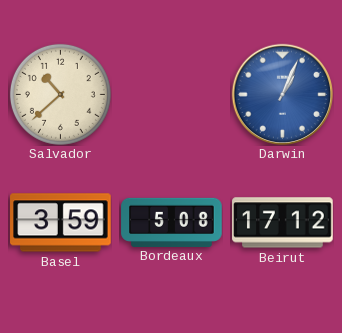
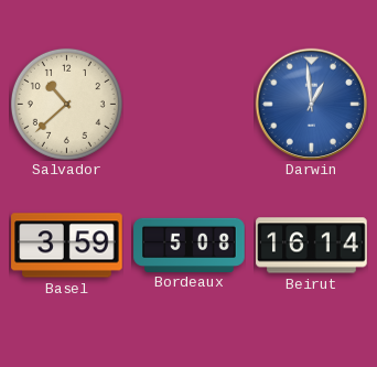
Darwin: 1:04 -> 12:59 (311, 104)
Beirut: 17:12 -> 16:14 (312, 246)
